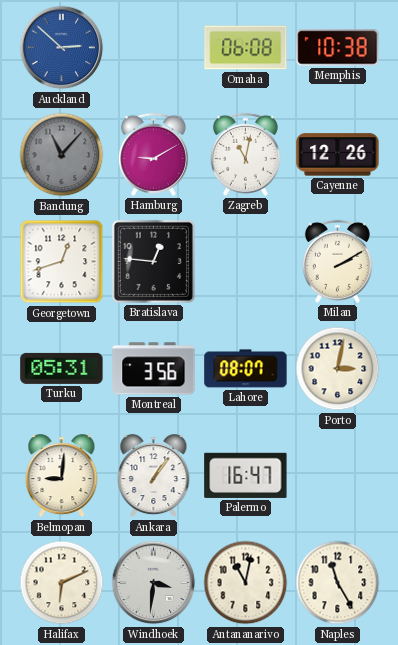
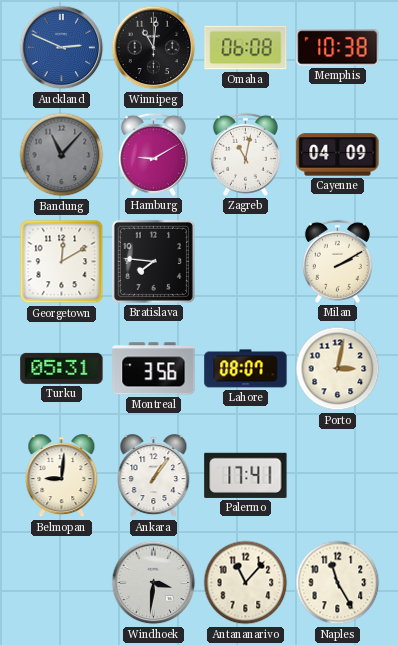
Auckland: 2:52 -> 2:49 (62, 48)
Winnipeg: none -> 11:01 (154, 48)
Cayenne: 12:26 -> 04:09 (338, 155)
Georgetown: 12:42 -> 12:10 (62, 262)
Bratislava: 12:46 -> 7:46 (153, 261)
Palermo: 16:47 -> 17:41 (246, 475)
Halifax: 6:11 -> none (62, 583)
Antananarivo: 11:02 -> 11:07 (246, 583)
